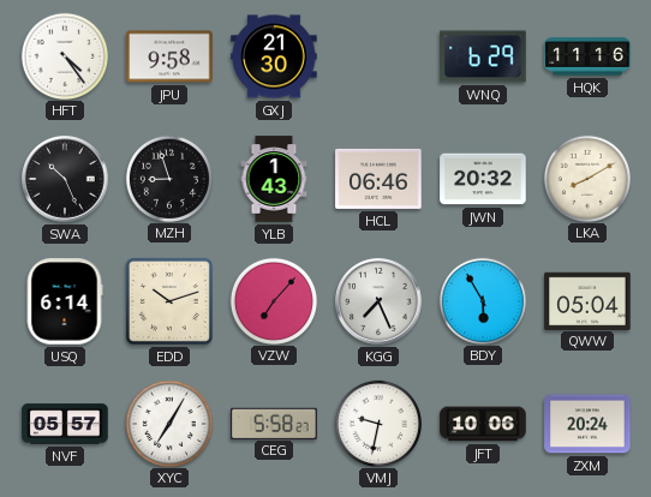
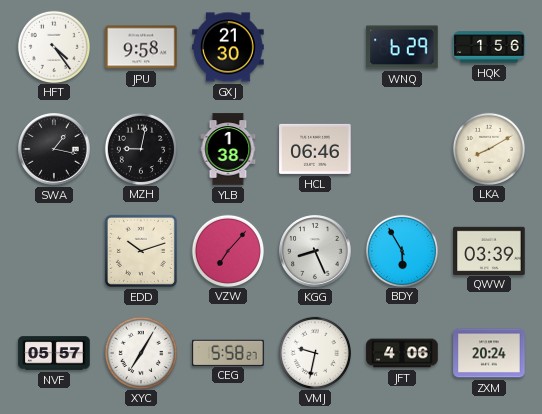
HQK: 11:16 -> 1:56 (489, 47)
SWA: 10:26 -> 1:17 (54, 149)
MZH: 8:57 -> 9:02 (140, 148)
YLB: 1:43 -> 1:38 (228, 149)
JWN: 20:32 -> none (483, 179)
USQ: 6:14 -> none (65, 301)
KGG: 7:26 -> 8:26 (315, 251)
QWW: 05:04 -> 03:39 (489, 250)
JFT: 10:06 -> 4:06 (402, 353)
